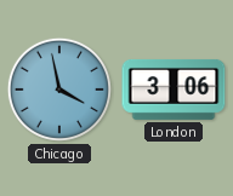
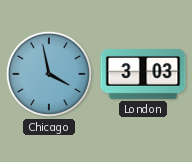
London: 3:06 -> 3:03 (143, 74)
